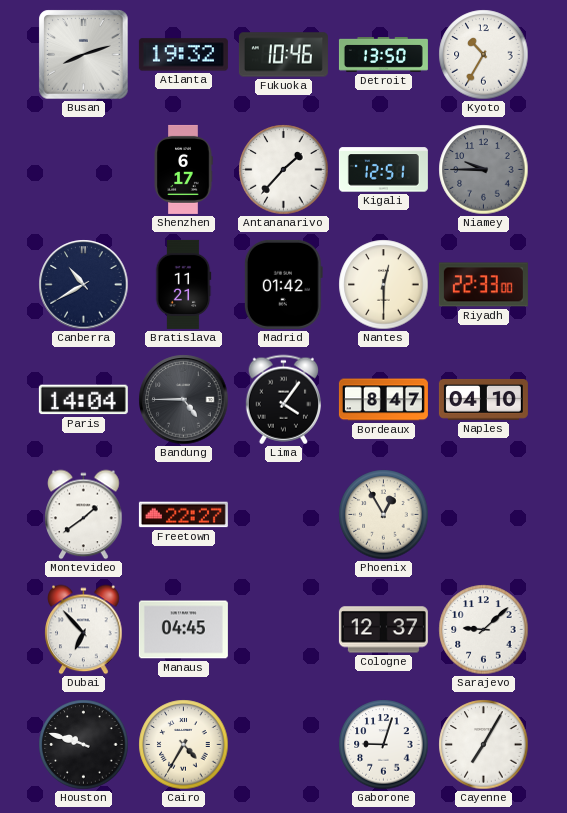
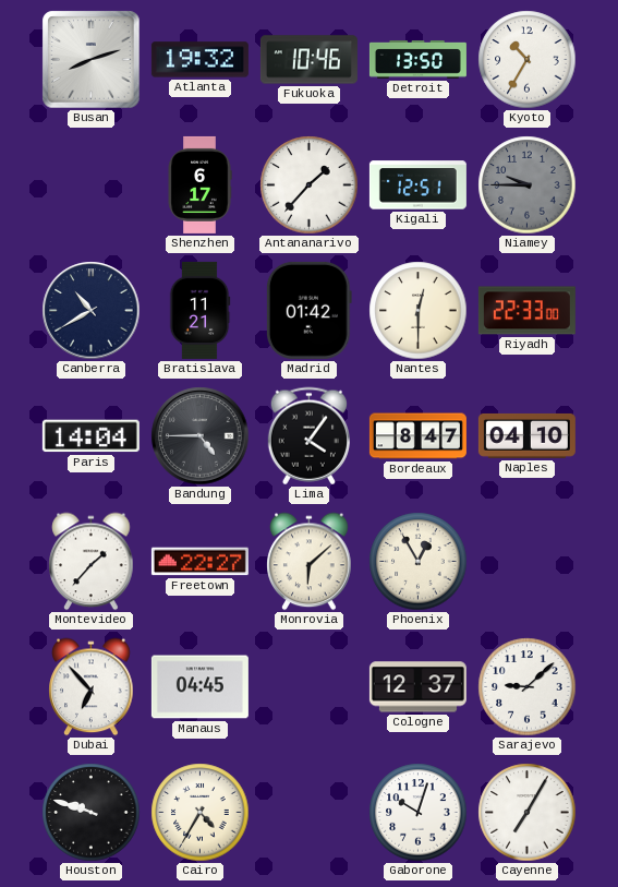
Montevideo: 1:39 -> 1:37 (92, 562)
Monrovia: none -> 6:08 (310, 562)
Gaborone: 9:03 -> 10:03 (419, 813)
